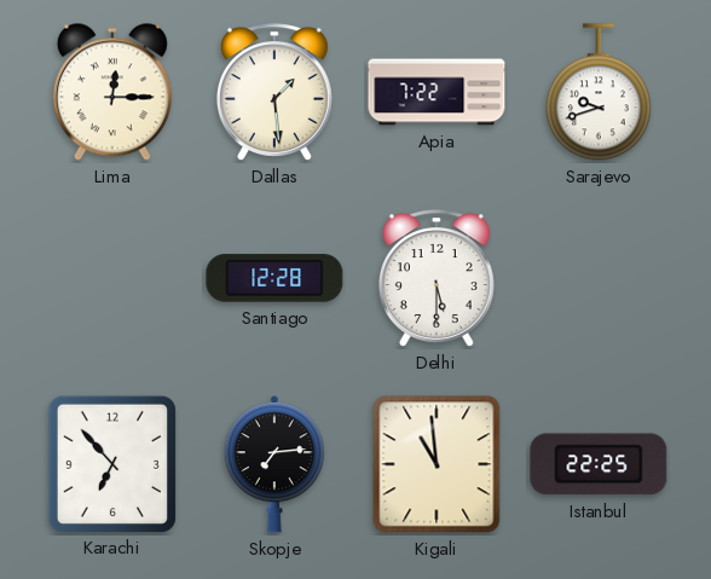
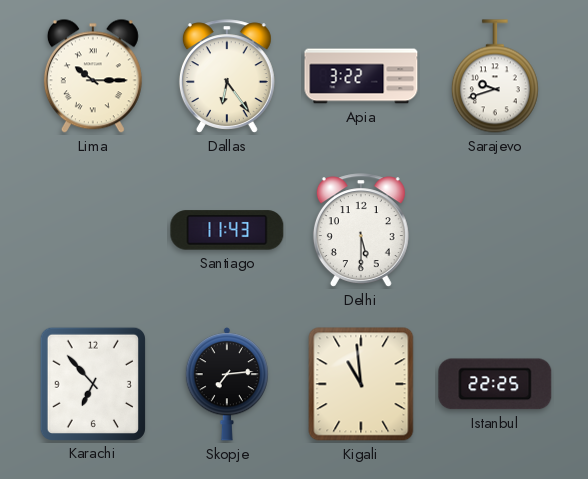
Lima: 12:15 -> 10:15 (93, 76)
Dallas: 1:29 -> 6:24 (227, 76)
Apia: 7:22 -> 3:22 (361, 76)
Santiago: 12:28 -> 11:43 (227, 230)
